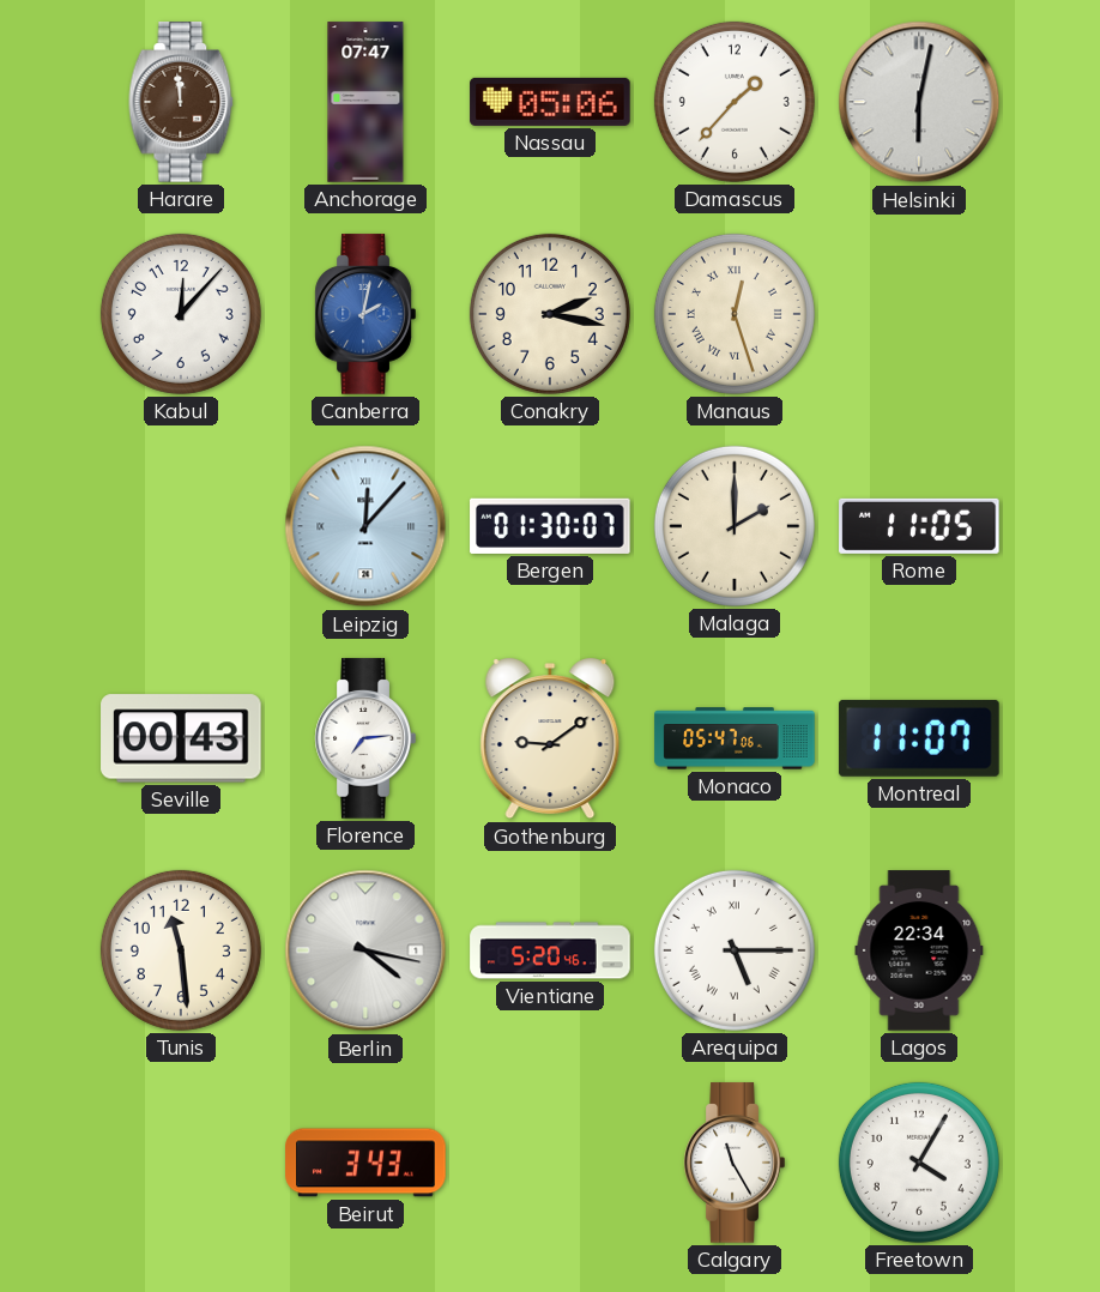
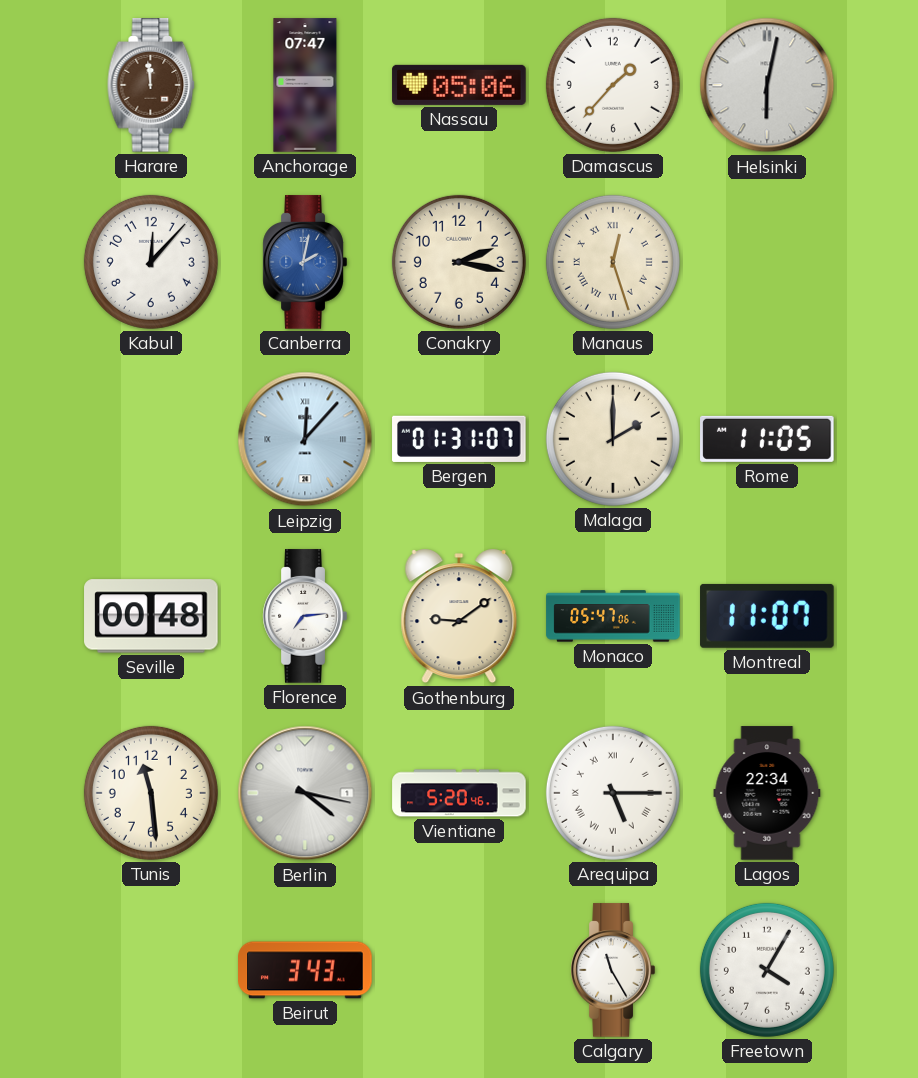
Bergen: 01:30 -> 01:31 (459, 439)
Seville: 00:43 -> 00:48 (151, 616)
